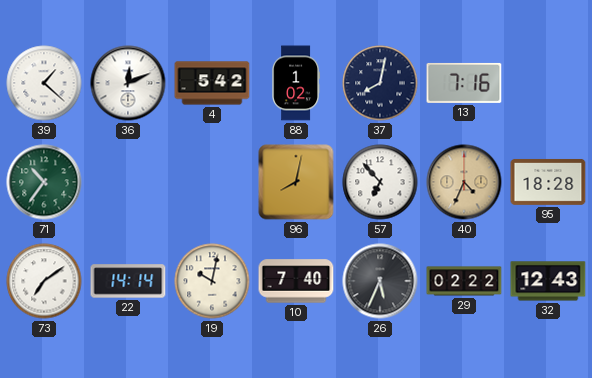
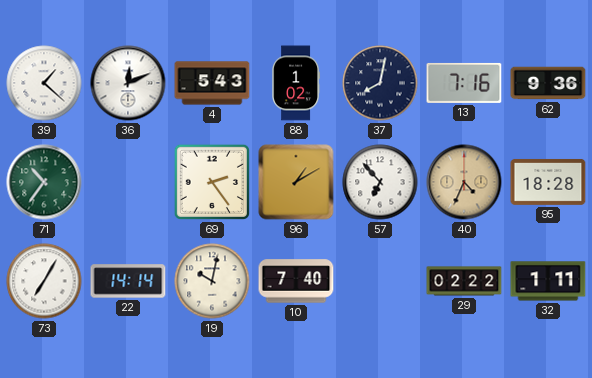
4: 5:42 -> 5:43 (212, 83)
62: none -> 9:36 (548, 83)
69: none -> 2:24 (212, 182)
96: 8:02 -> 1:10 (296, 182)
73: 7:09 -> 7:05 (44, 281)
26: 5:34 -> none (380, 281)
32: 12:43 -> 1:11 (548, 281)
